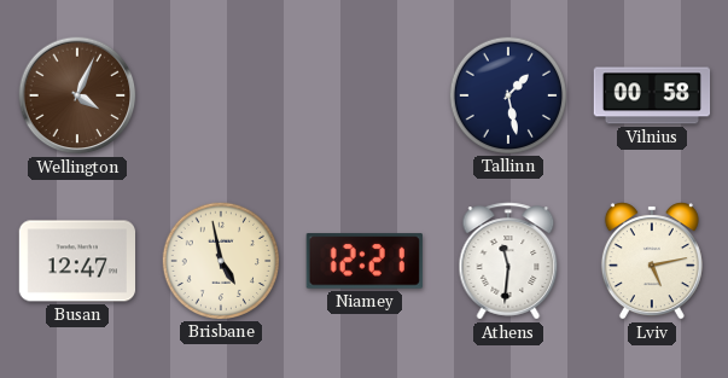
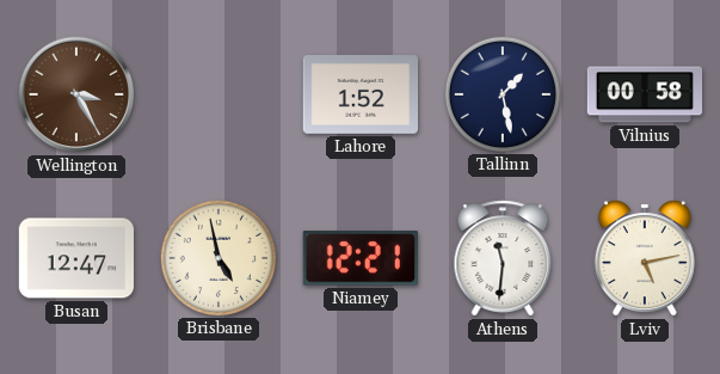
Wellington: 4:04 -> 3:25 (76, 94)
Lahore: none -> 1:52 (359, 96)
